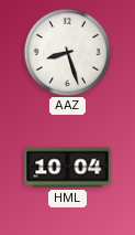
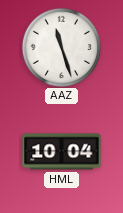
AAZ: 8:27 -> 11:27 (61, 47)
